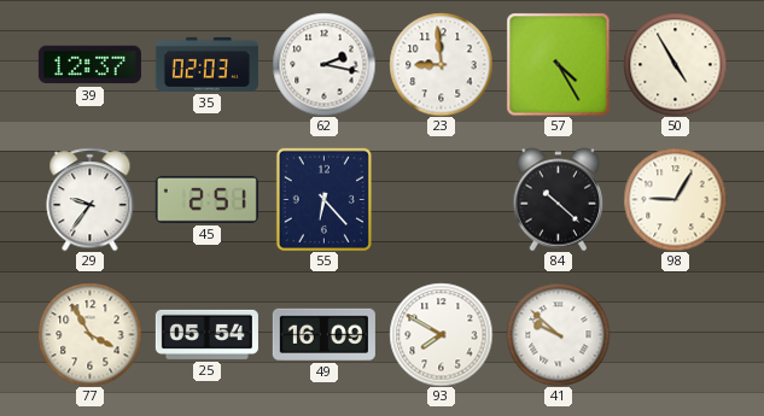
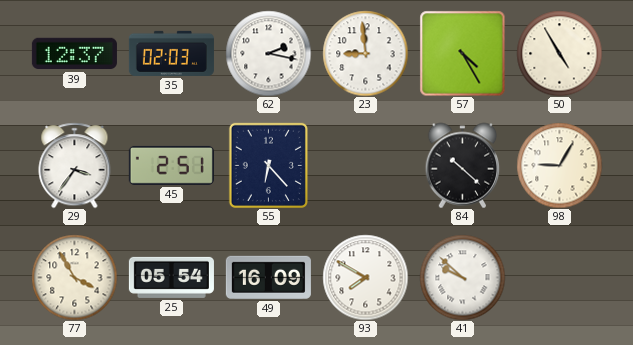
29: 9:36 -> 3:36 (75, 165)
